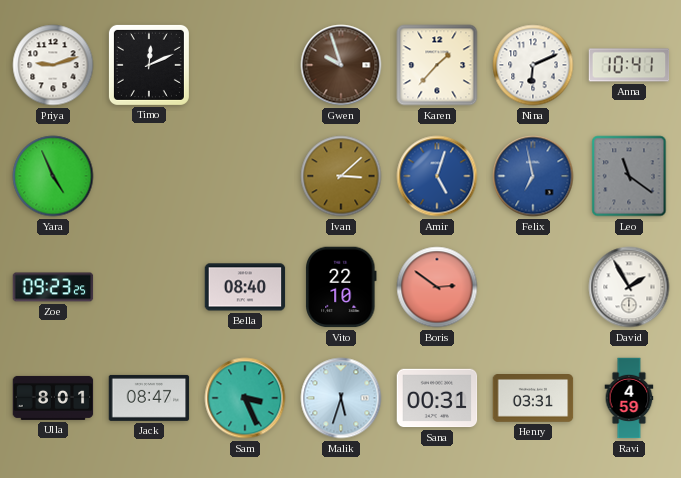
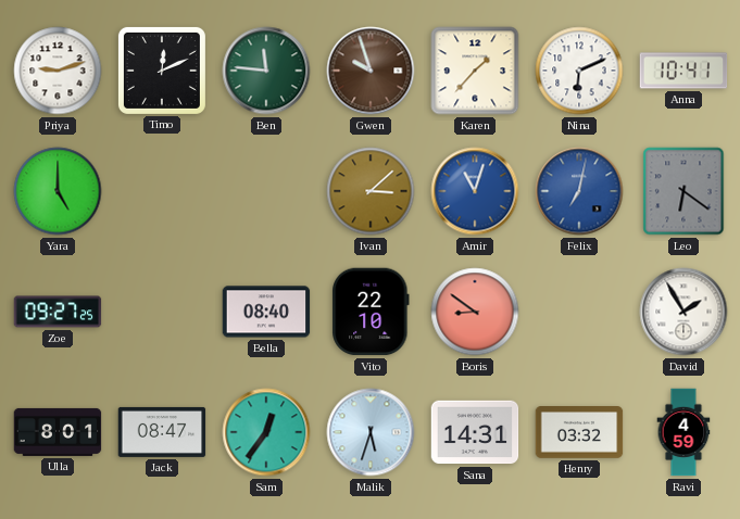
Ben: none -> 11:46 (266, 71)
Yara: 4:56 -> 5:00 (58, 191)
Amir: 5:03 -> 11:03 (475, 191)
Felix: 6:58 -> 7:02 (579, 191)
Leo: 11:21 -> 6:21 (683, 191)
Zoe: 09:23 -> 09:27 (58, 312)
Boris: 2:51 -> 8:51 (475, 312)
Sam: 3:26 -> 12:36 (266, 432)
Sana: 00:31 -> 14:31 (475, 432)
Henry: 03:31 -> 03:32 (579, 433)
